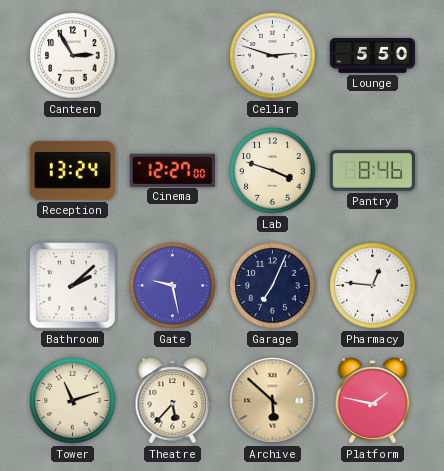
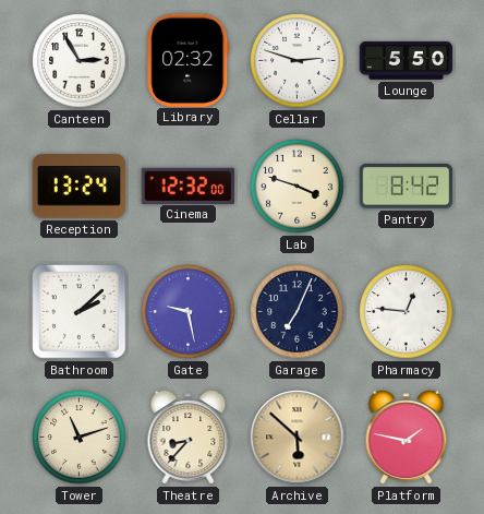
Library: none -> 02:32 (189, 60)
Cinema: 12:27 -> 12:32 (187, 186)
Pantry: 8:46 -> 8:42 (407, 187)
Theatre: 5:37 -> 8:37 (189, 438)
